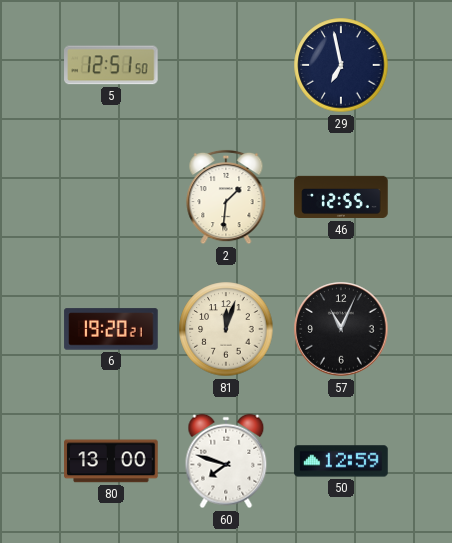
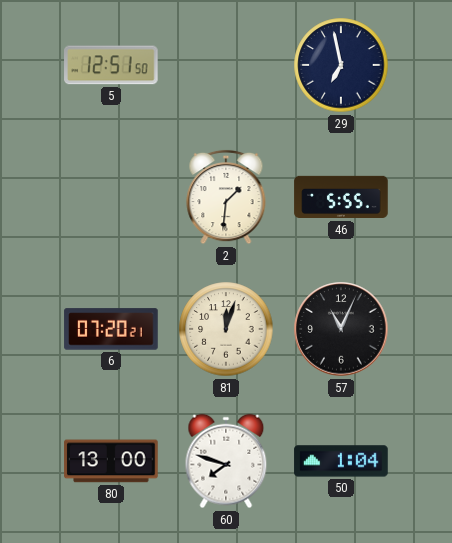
46: 12:55 -> 5:55 (341, 197)
6: 19:20 -> 07:20 (111, 329)
50: 12:59 -> 1:04 (341, 461)
